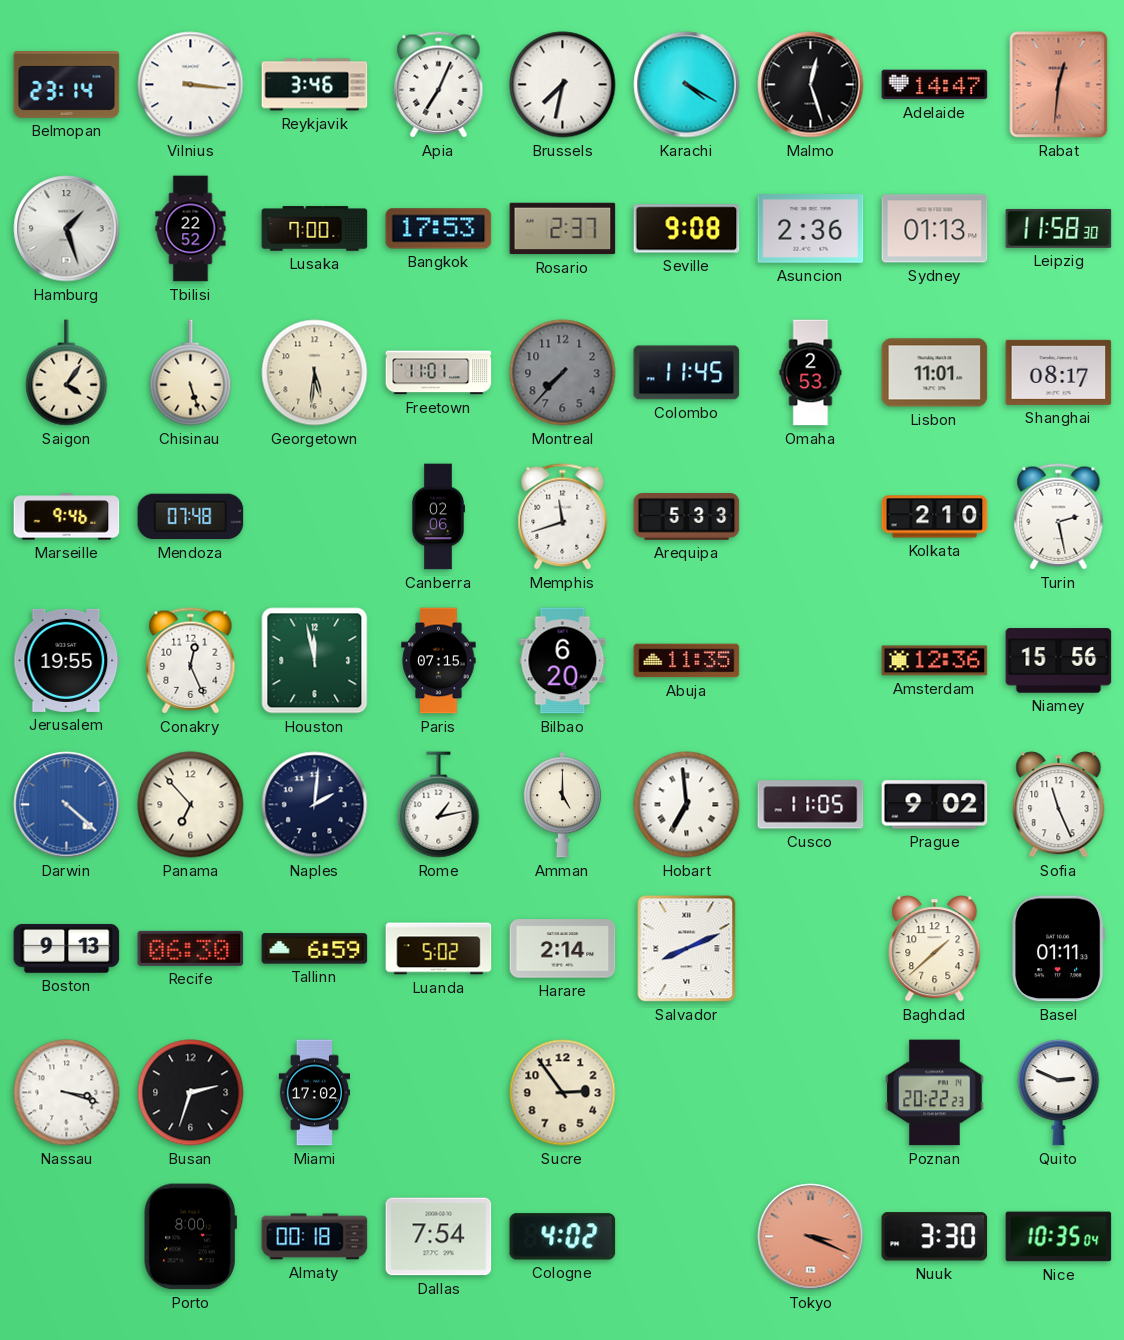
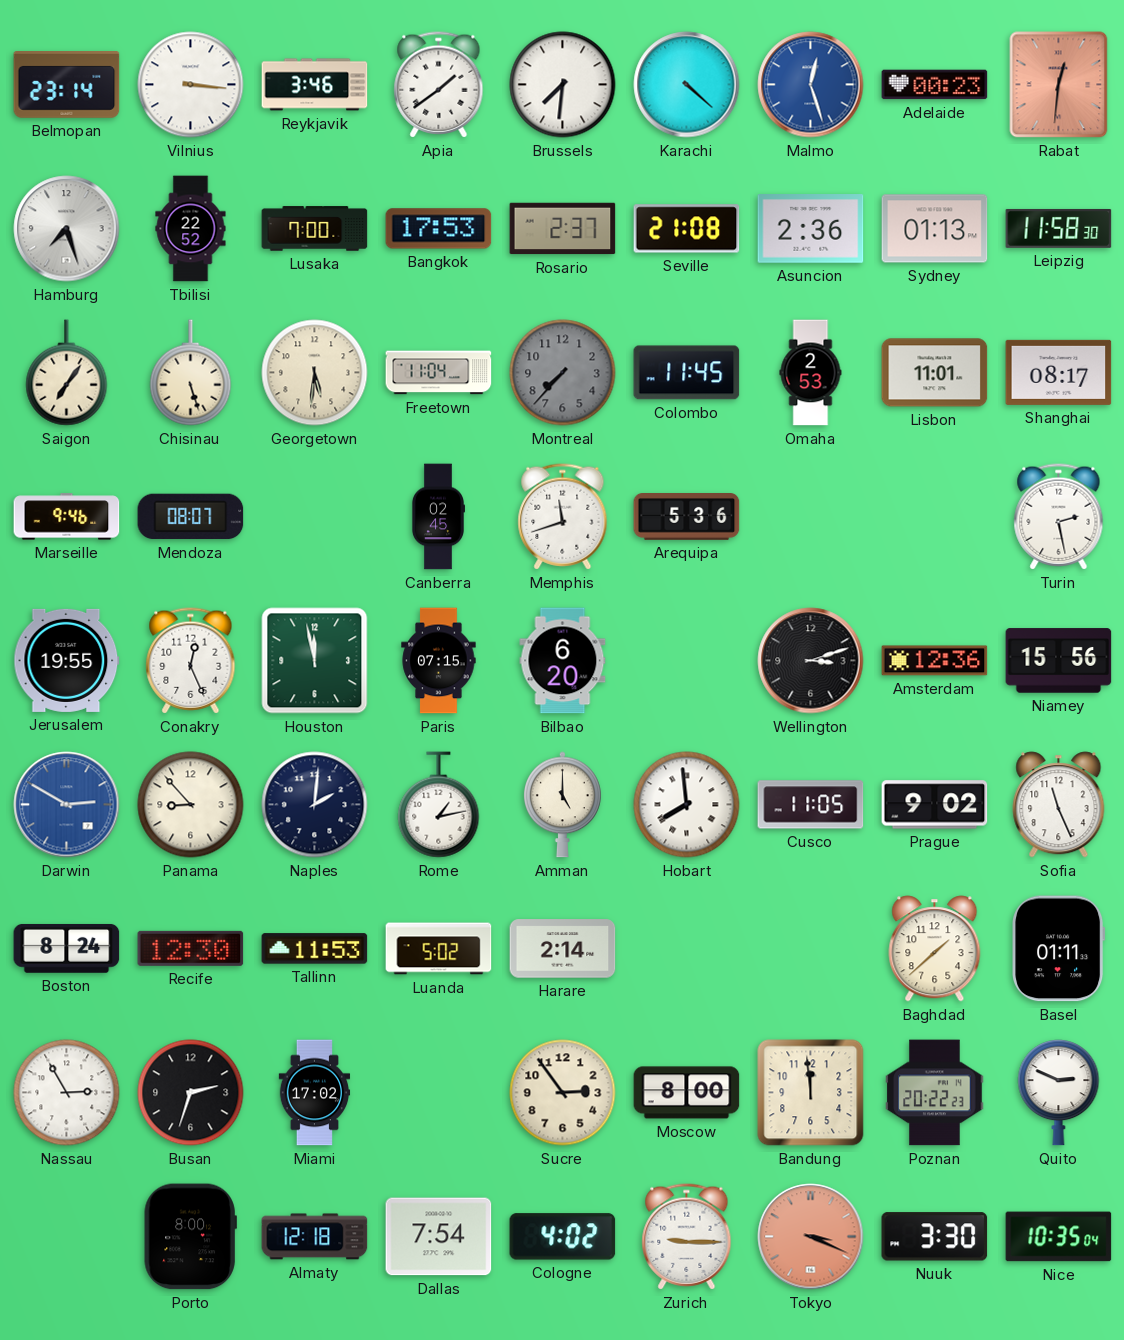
Apia: 7:04 -> 1:39 (439, 85)
Brussels: 7:32 -> 7:31 (563, 85)
Karachi: 4:20 -> 4:22 (687, 85)
Malmo dial: black -> blue (811, 85)
Adelaide: 14:47 -> 00:23 (935, 85)
Hamburg: 1:27 -> 7:27 (67, 229)
Seville: 9:08 -> 21:08 (687, 229)
Saigon: 4:06 -> 7:06 (67, 373)
Freetown: 11:01 -> 11:04 (439, 373)
Mendoza: 07:48 -> 08:07 (191, 517)
Canberra: 02:06 -> 02:45 (437, 517)
Arequipa: 5:33 -> 5:36 (687, 517)
Kolkata: 2:10 -> none (935, 517)
Abuja: 11:35 -> none (687, 661)
Wellington: none -> 3:12 (811, 661)
Darwin: 4:22 -> 2:50 (67, 805)
Panama: 6:53 -> 8:53 (191, 805)
Hobart: 6:59 -> 7:59 (687, 805)
Boston: 9:13 -> 8:24 (67, 948)
Recife: 06:30 -> 12:30 (191, 948)
Tallinn: 6:59 -> 11:53 (315, 949)
Salvador: 8:11 -> none (687, 949)
Nassau: 3:18 -> 2:55 (67, 1093)
Moscow: none -> 8:00 (687, 1093)
Bandung: none -> 11:59 (811, 1093)
Almaty: 00:18 -> 12:18 (315, 1237)
Zurich: none -> 9:15 (687, 1237)
